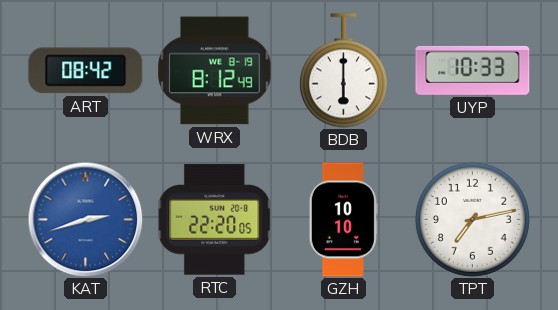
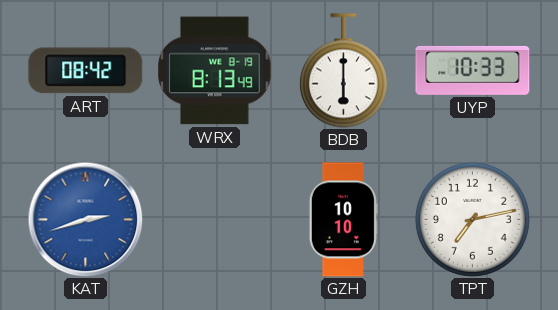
WRX: 8:12 -> 8:13 (215, 71)
RTC: 22:20 -> none (215, 220)
